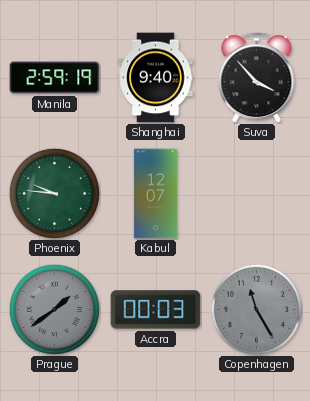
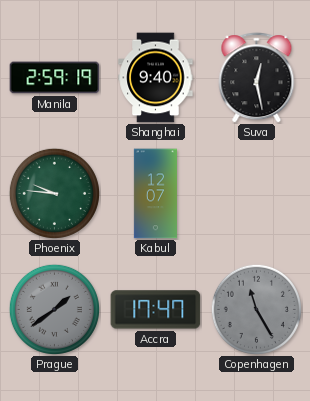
Suva: 3:53 -> 12:28 (257, 78)
Accra: 00:03 -> 17:47 (156, 310)
